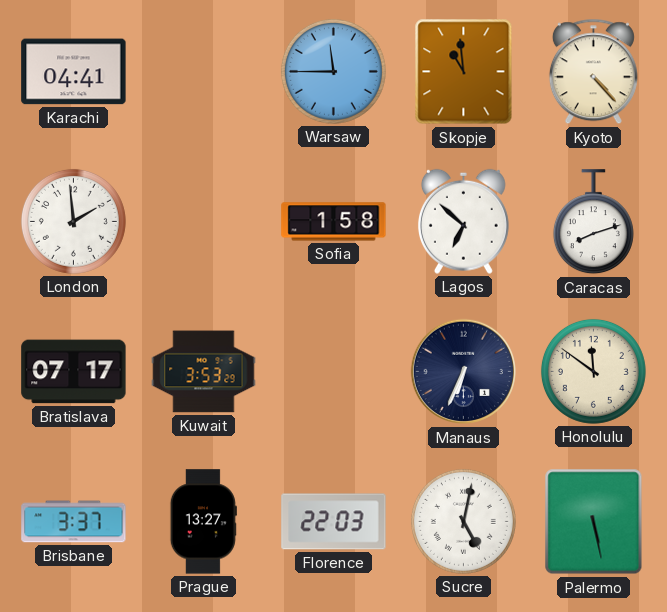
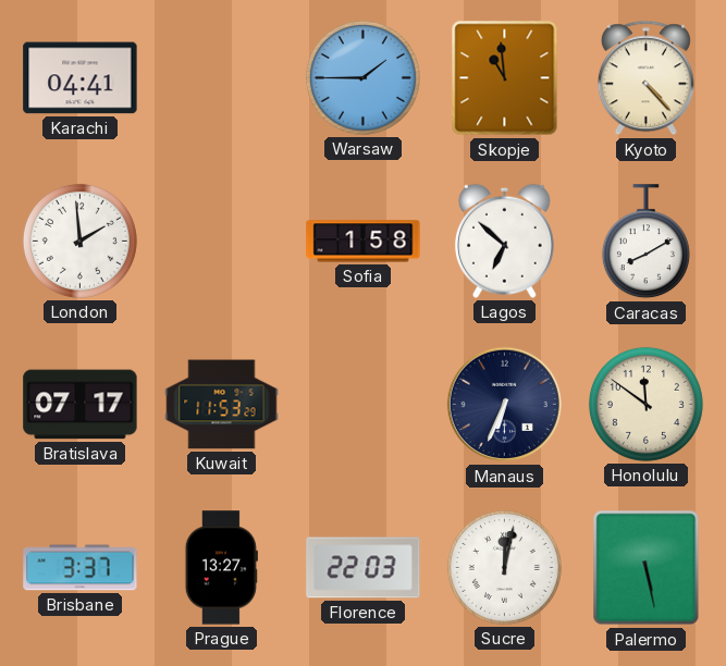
Warsaw: 11:45 -> 1:45 (362, 77)
Caracas: 8:12 -> 8:10 (645, 242)
Kuwait: 3:53 -> 11:53 (222, 405)
Sucre: 5:02 -> 12:02 (504, 567)
